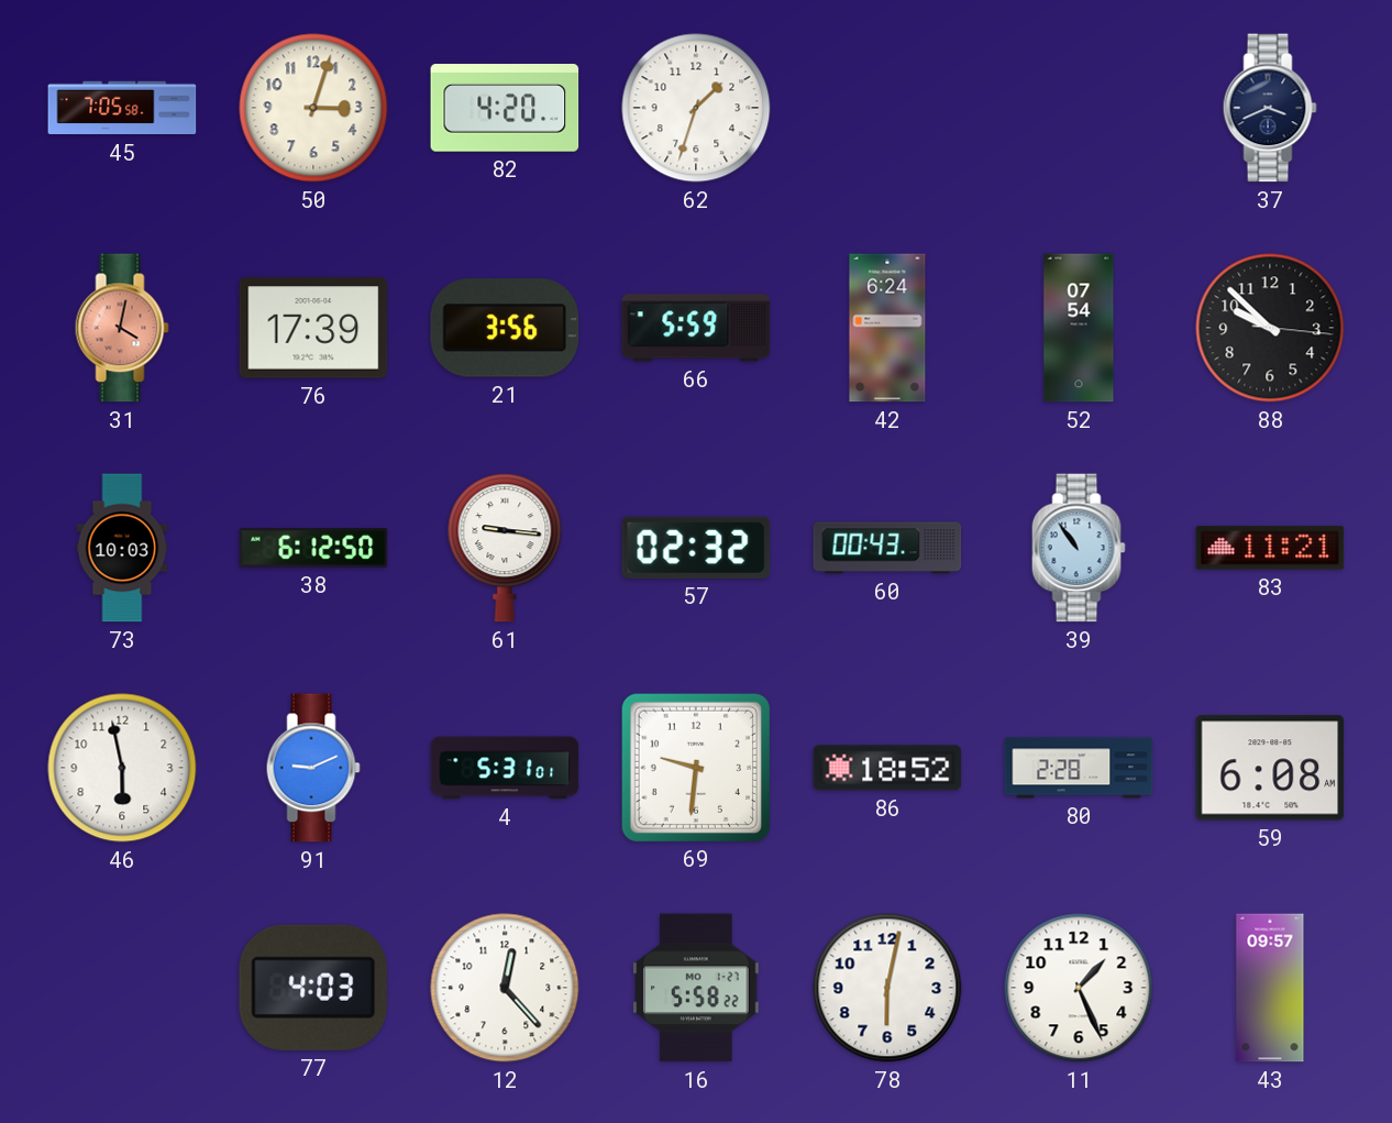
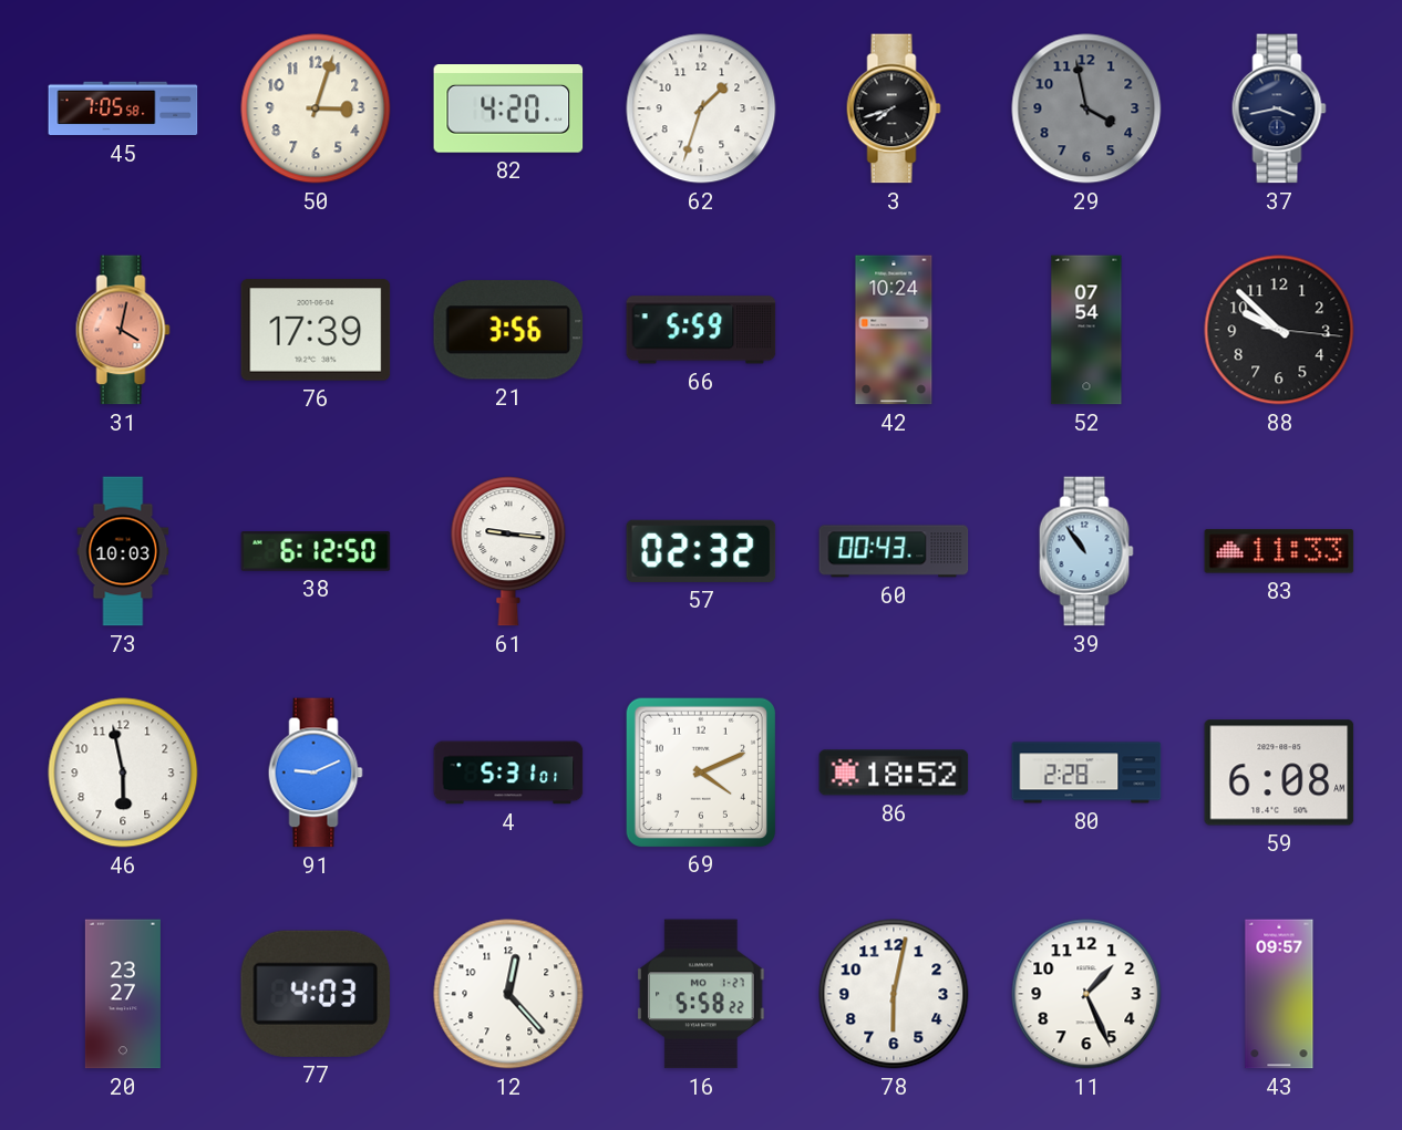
3: none -> 7:42 (894, 108)
29: none -> 3:58 (1086, 108)
37: 3:41 -> 3:43 (1279, 108)
42: 6:24 -> 10:24 (894, 330)
83: 11:21 -> 11:33 (1279, 551)
69: 9:31 -> 4:11 (700, 771)
20: none -> 23:27 (123, 994)
